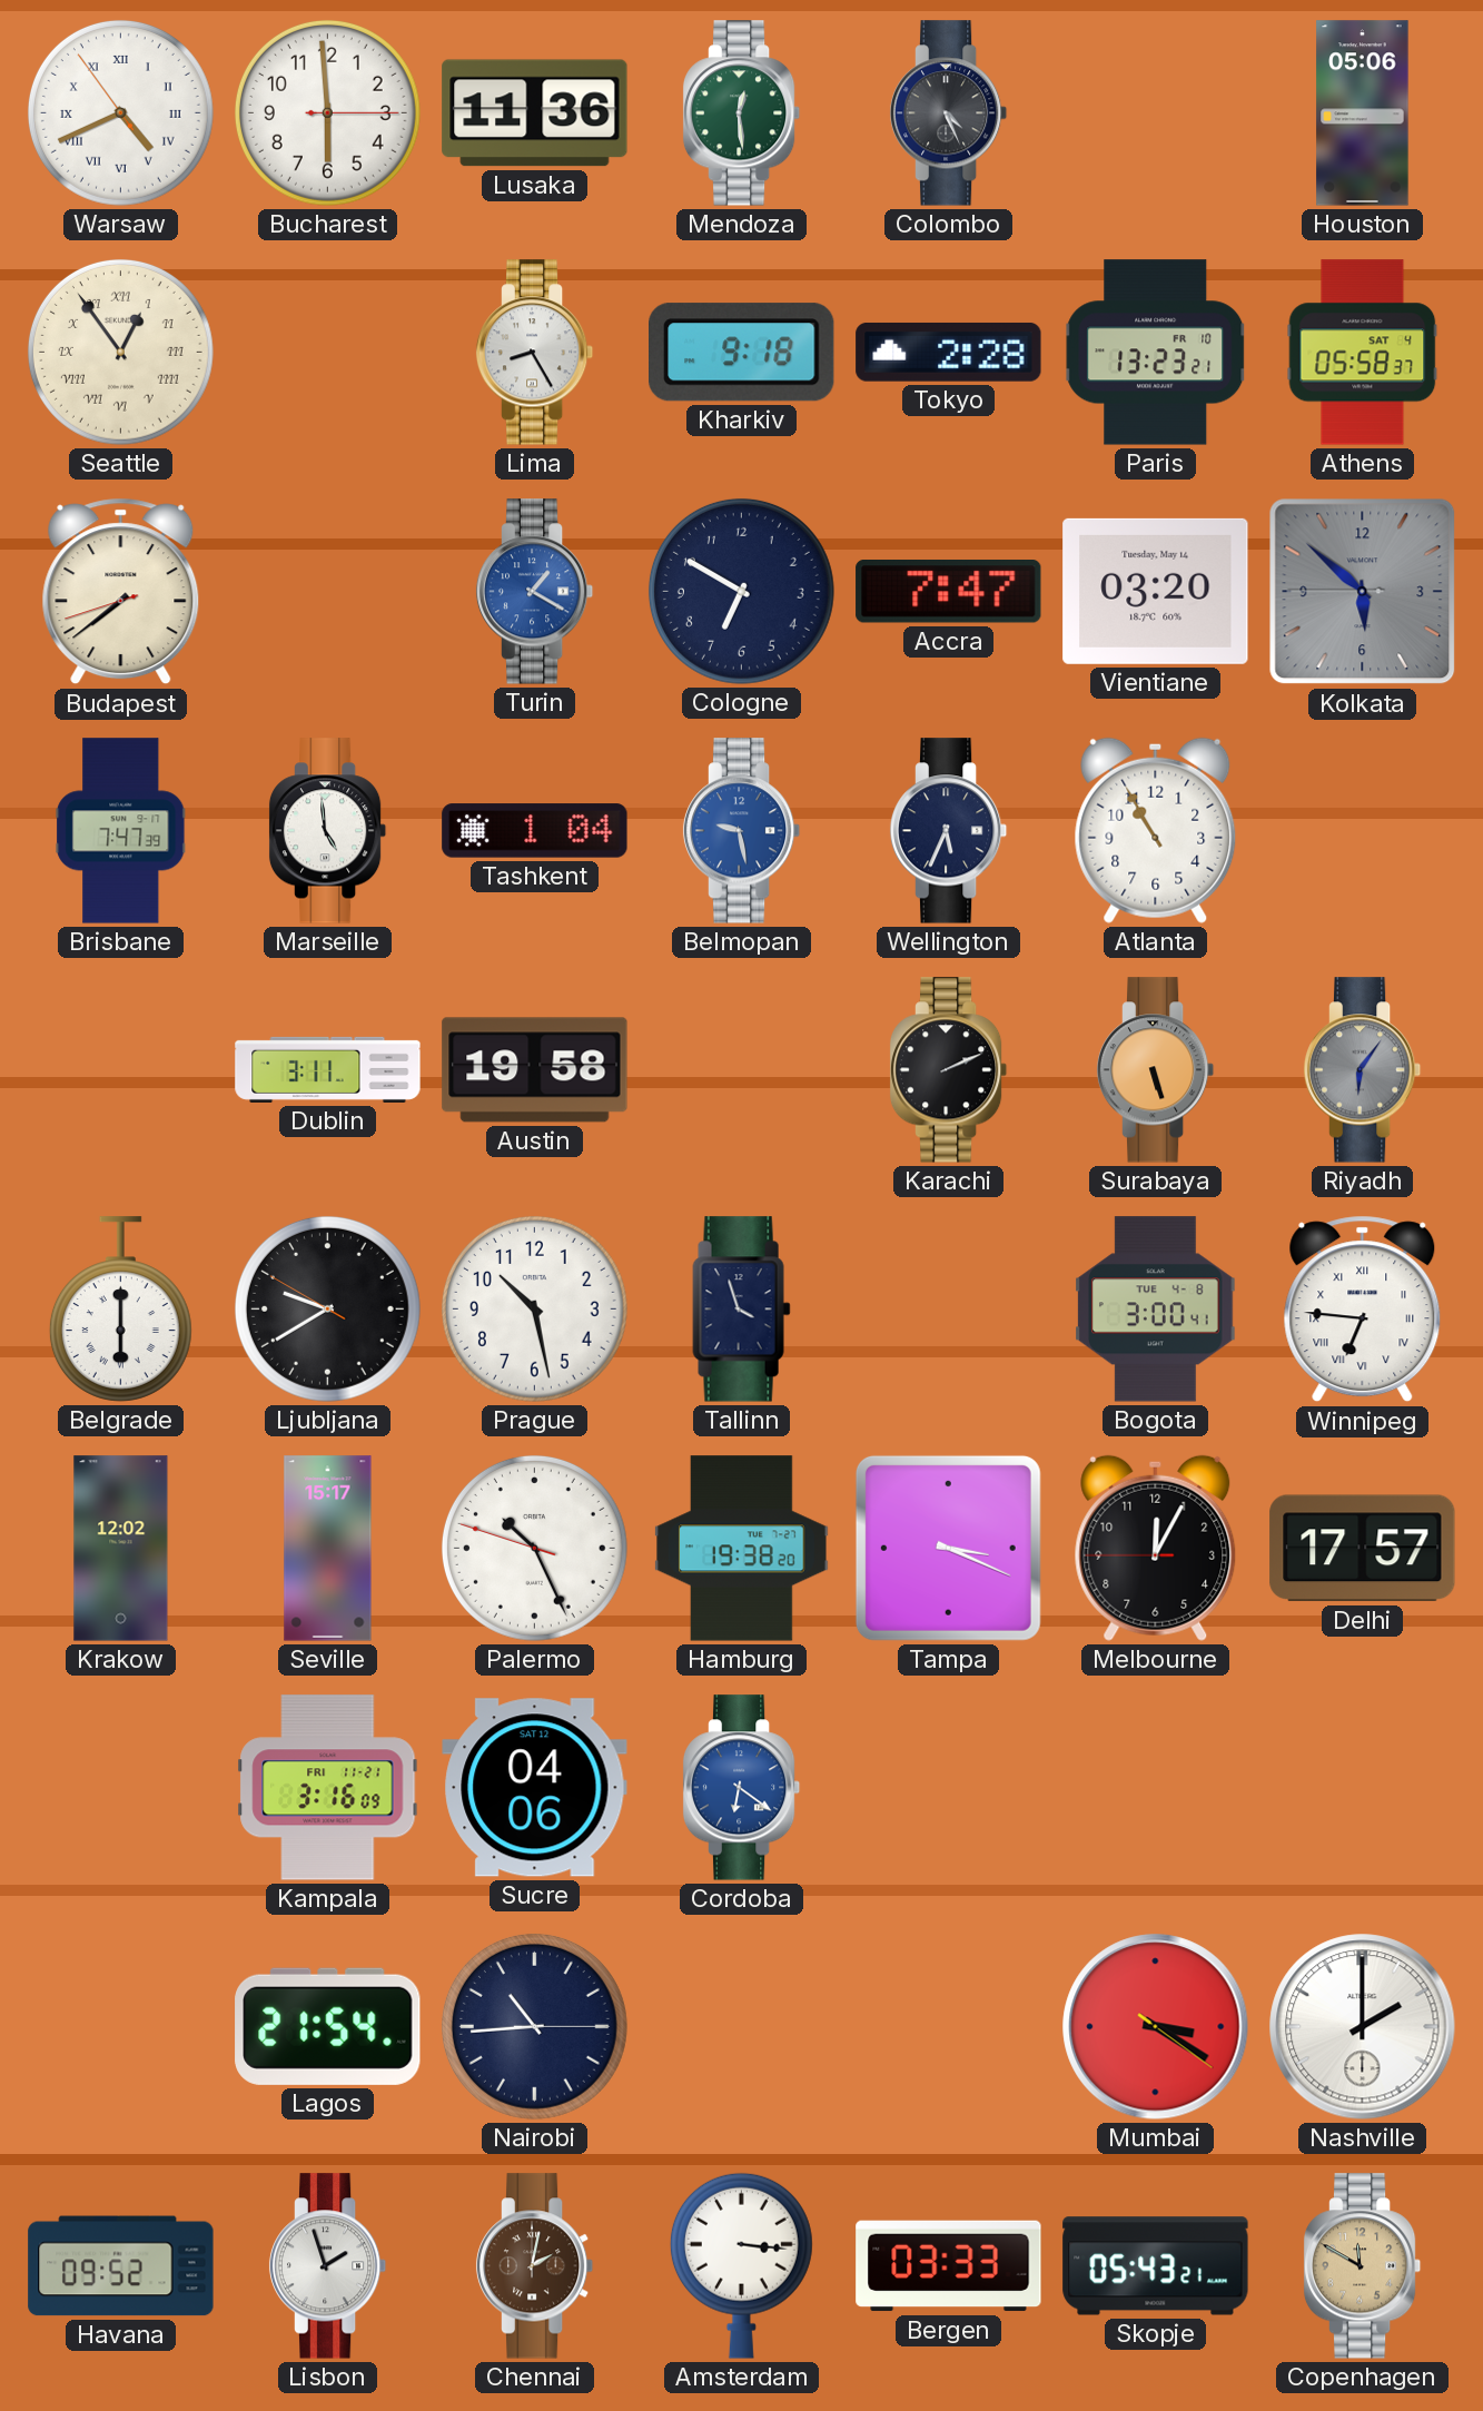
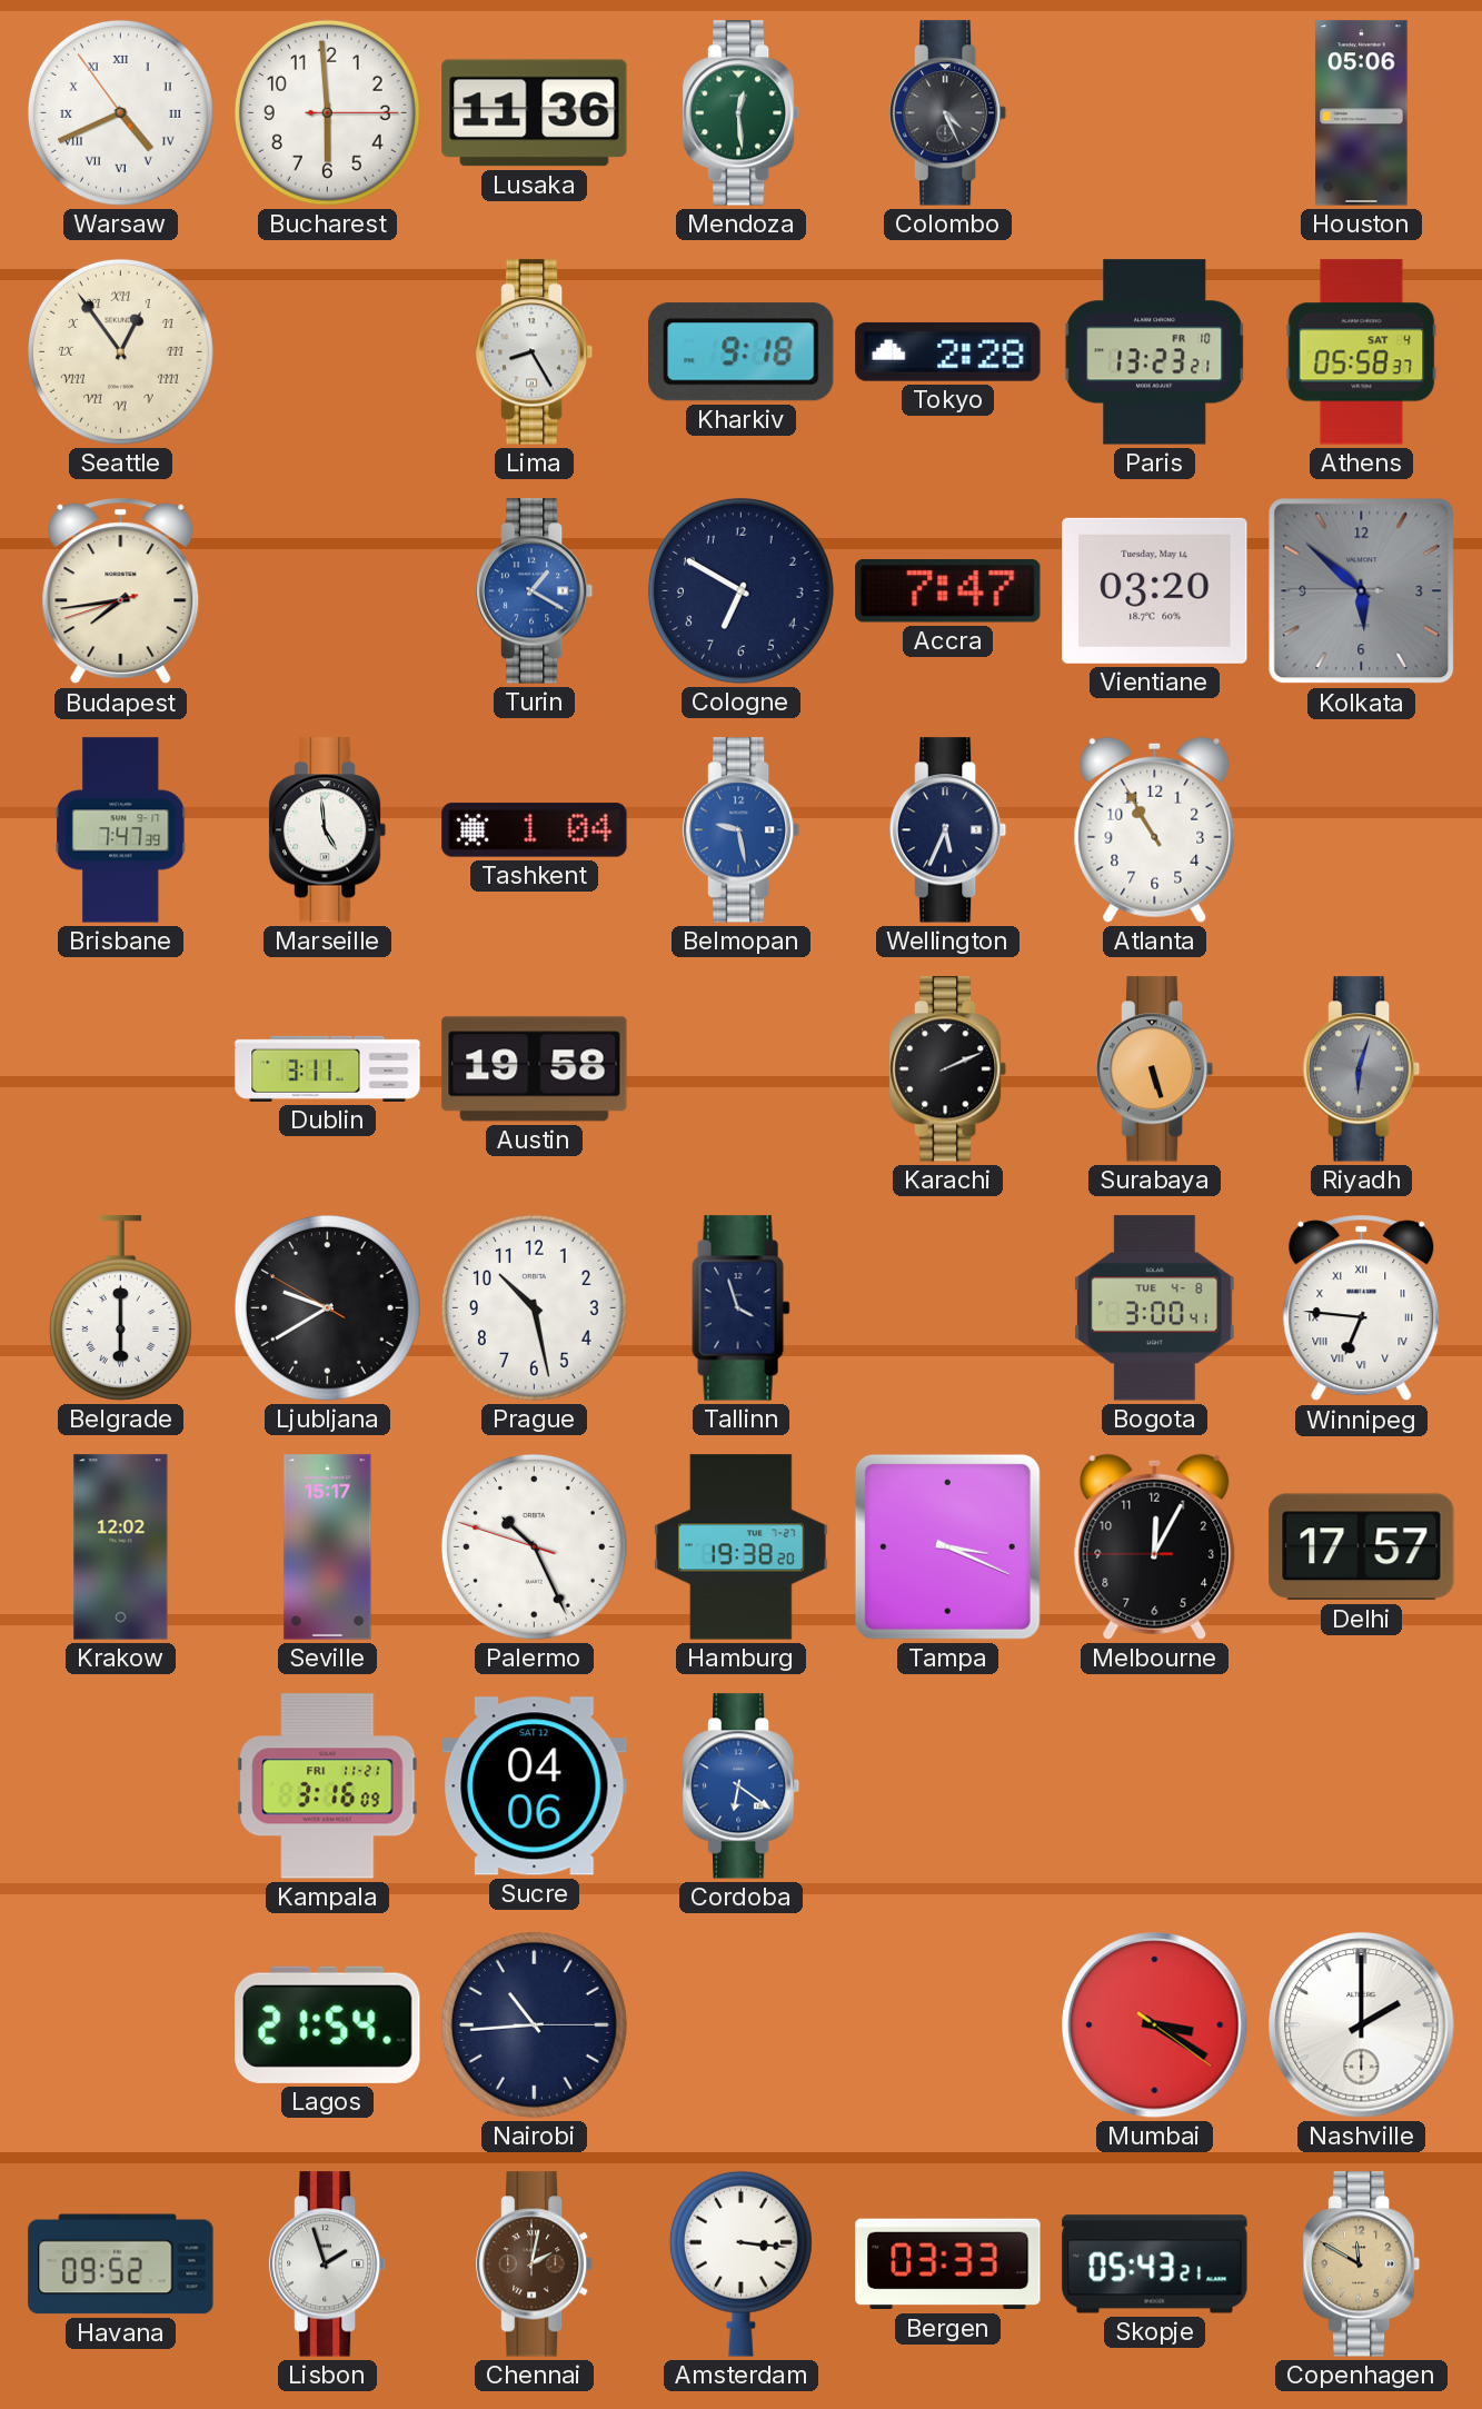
Budapest: 7:38 -> 7:43 (121, 591)
Riyadh: 6:06 -> 6:03 (1362, 1069)
